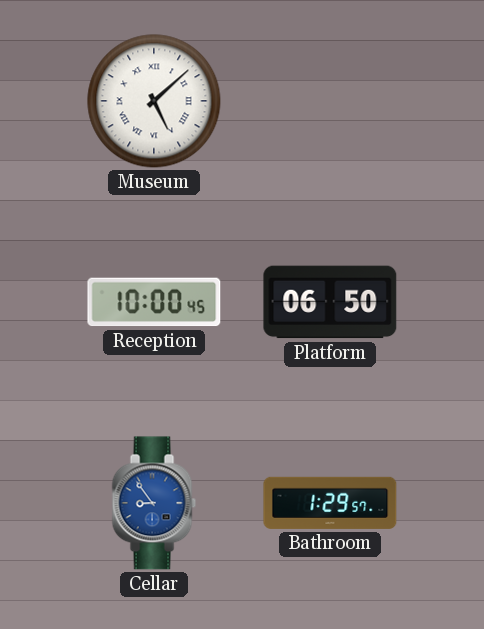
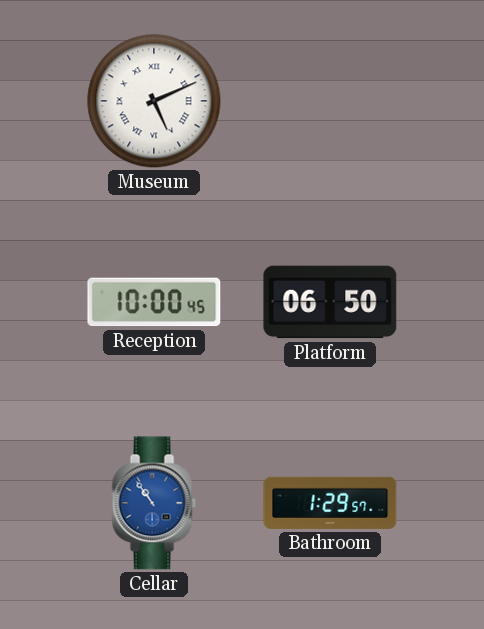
Museum: 5:08 -> 5:11 (154, 101)
Cellar: 8:54 -> 10:54 (154, 503)
